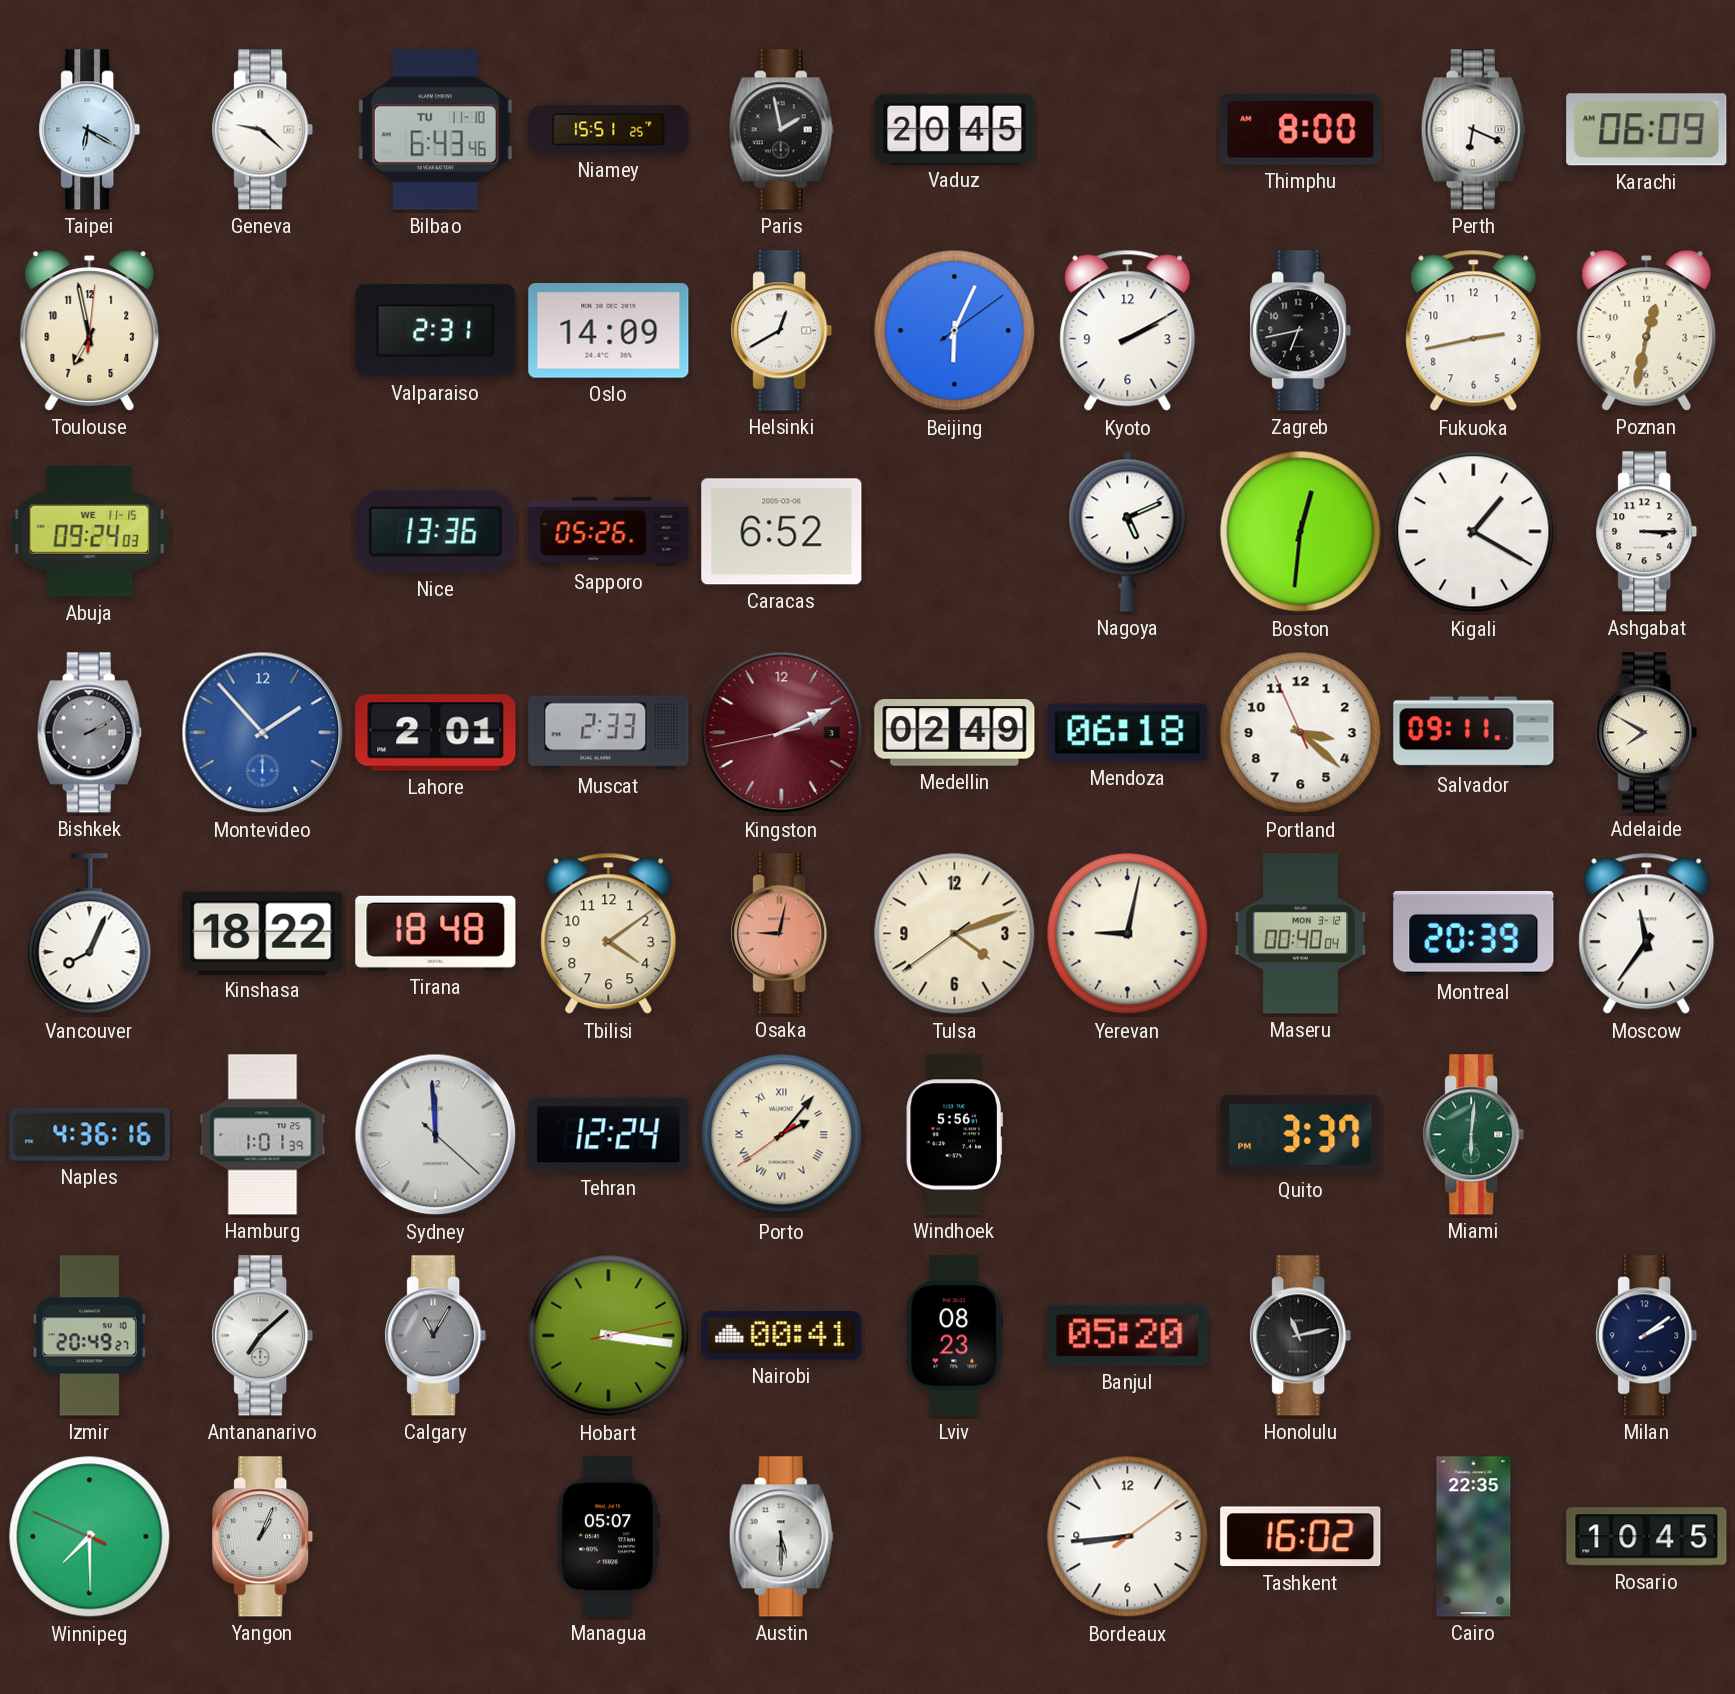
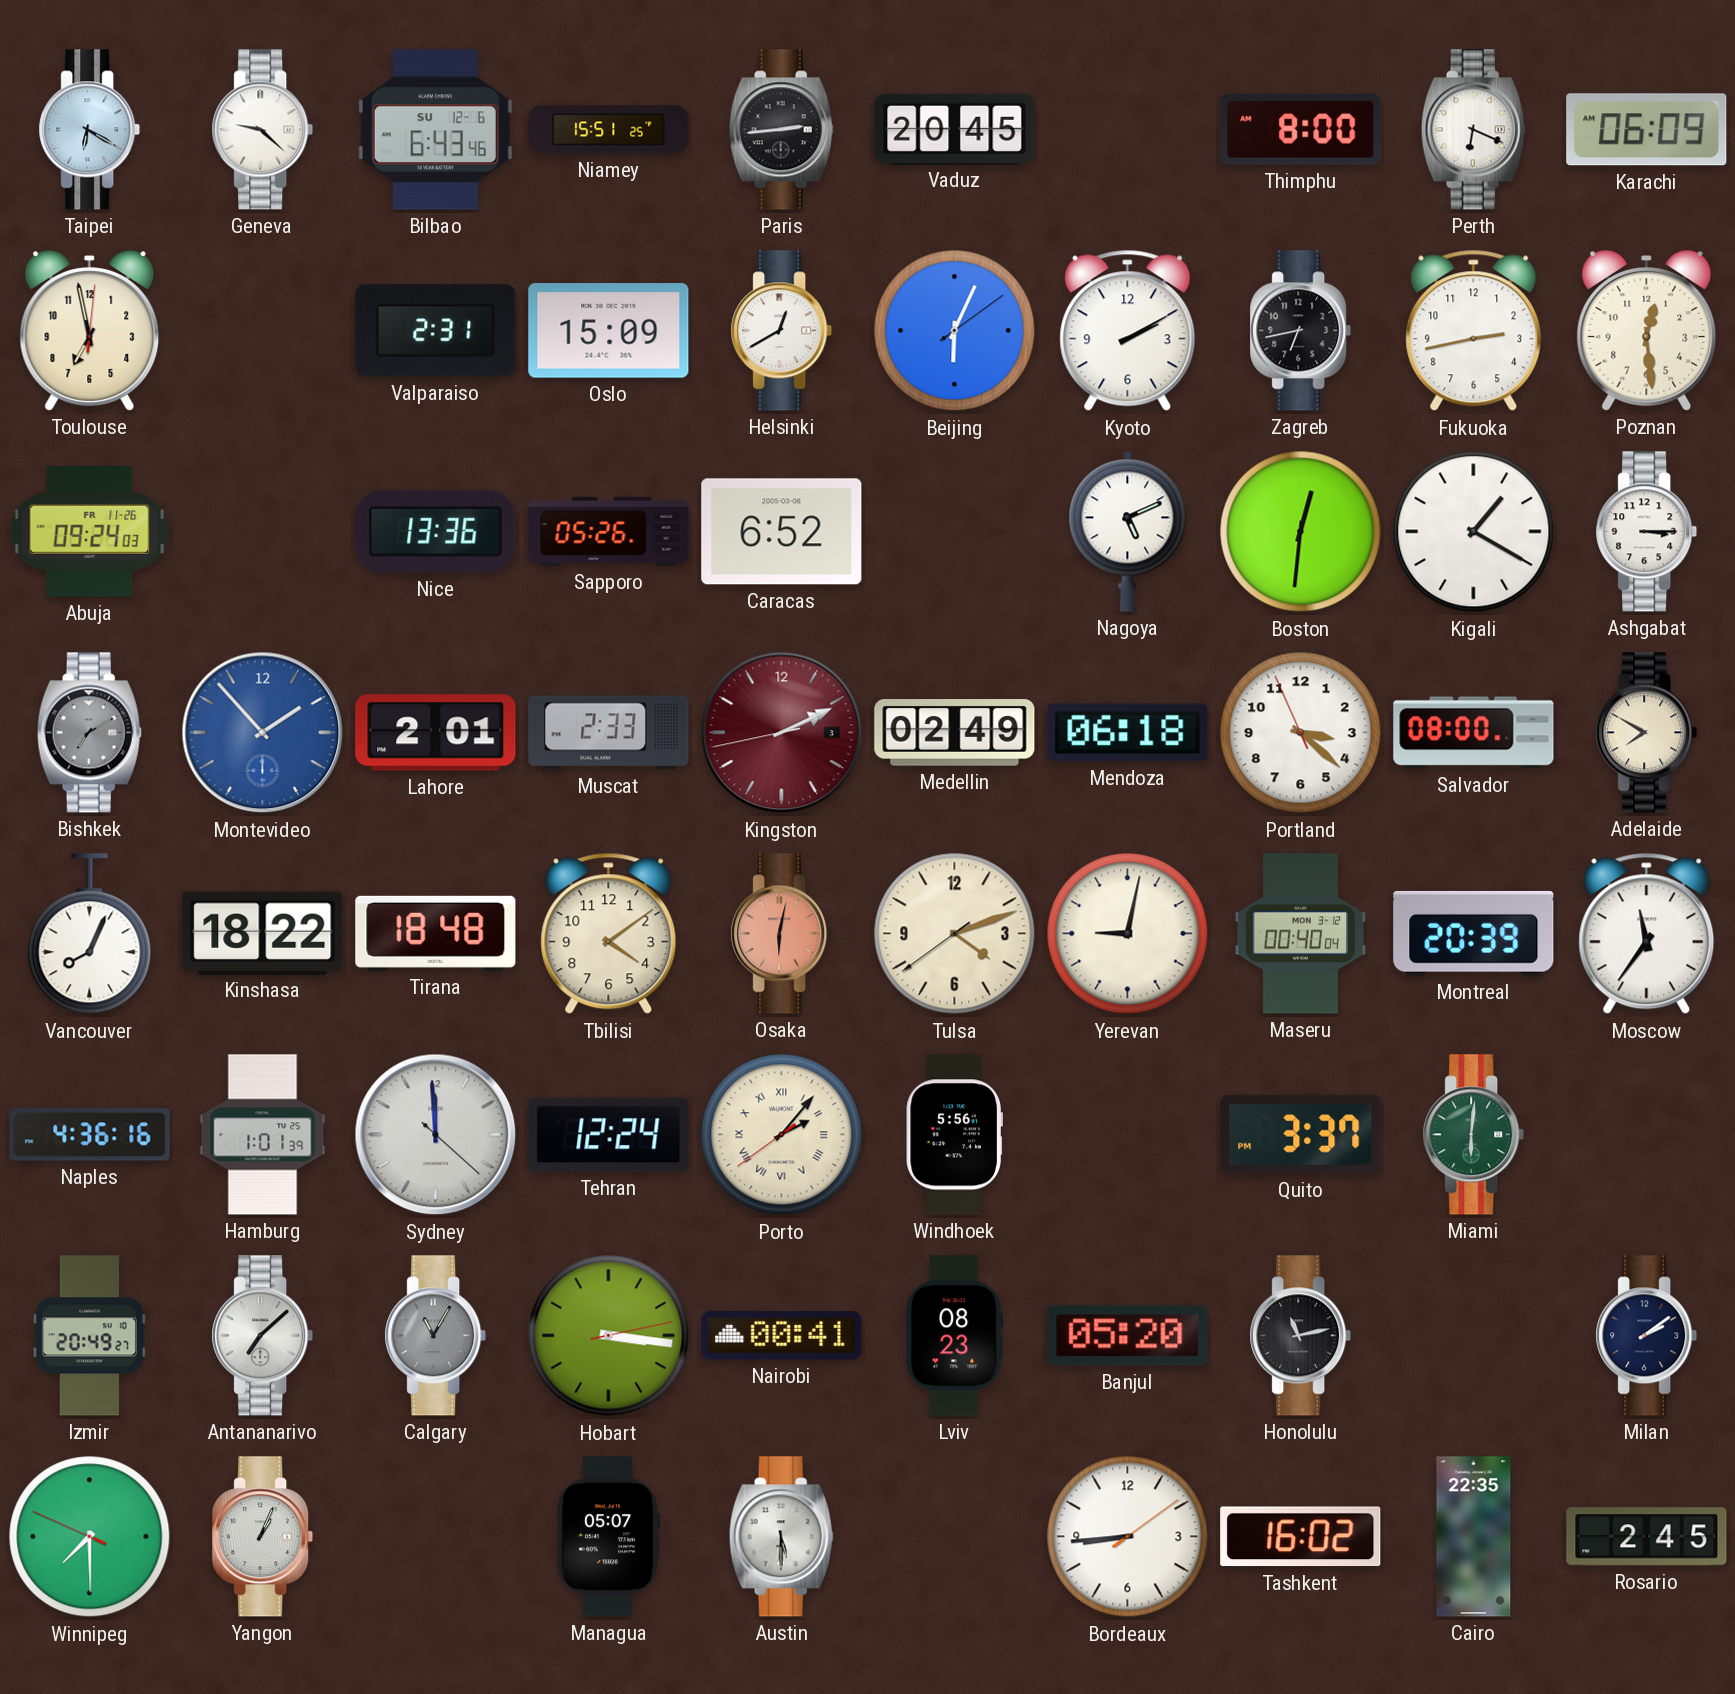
Bilbao date: TU 11-10 -> SU 12-6 (435, 130)
Paris: 1:58 -> 2:44 (781, 130)
Oslo: 14:09 -> 15:09 (609, 331)
Poznan: 12:32 -> 12:29 (1647, 331)
Abuja date: WE 11-15 -> FR 11-26 (90, 532)
Bishkek: 2:10 -> 7:10 (89, 733)
Salvador: 09:11 -> 08:00 (1474, 733)
Osaka: 9:02 -> 6:02 (782, 934)
Rosario: 10:45 -> 2:45 (1647, 1537)
